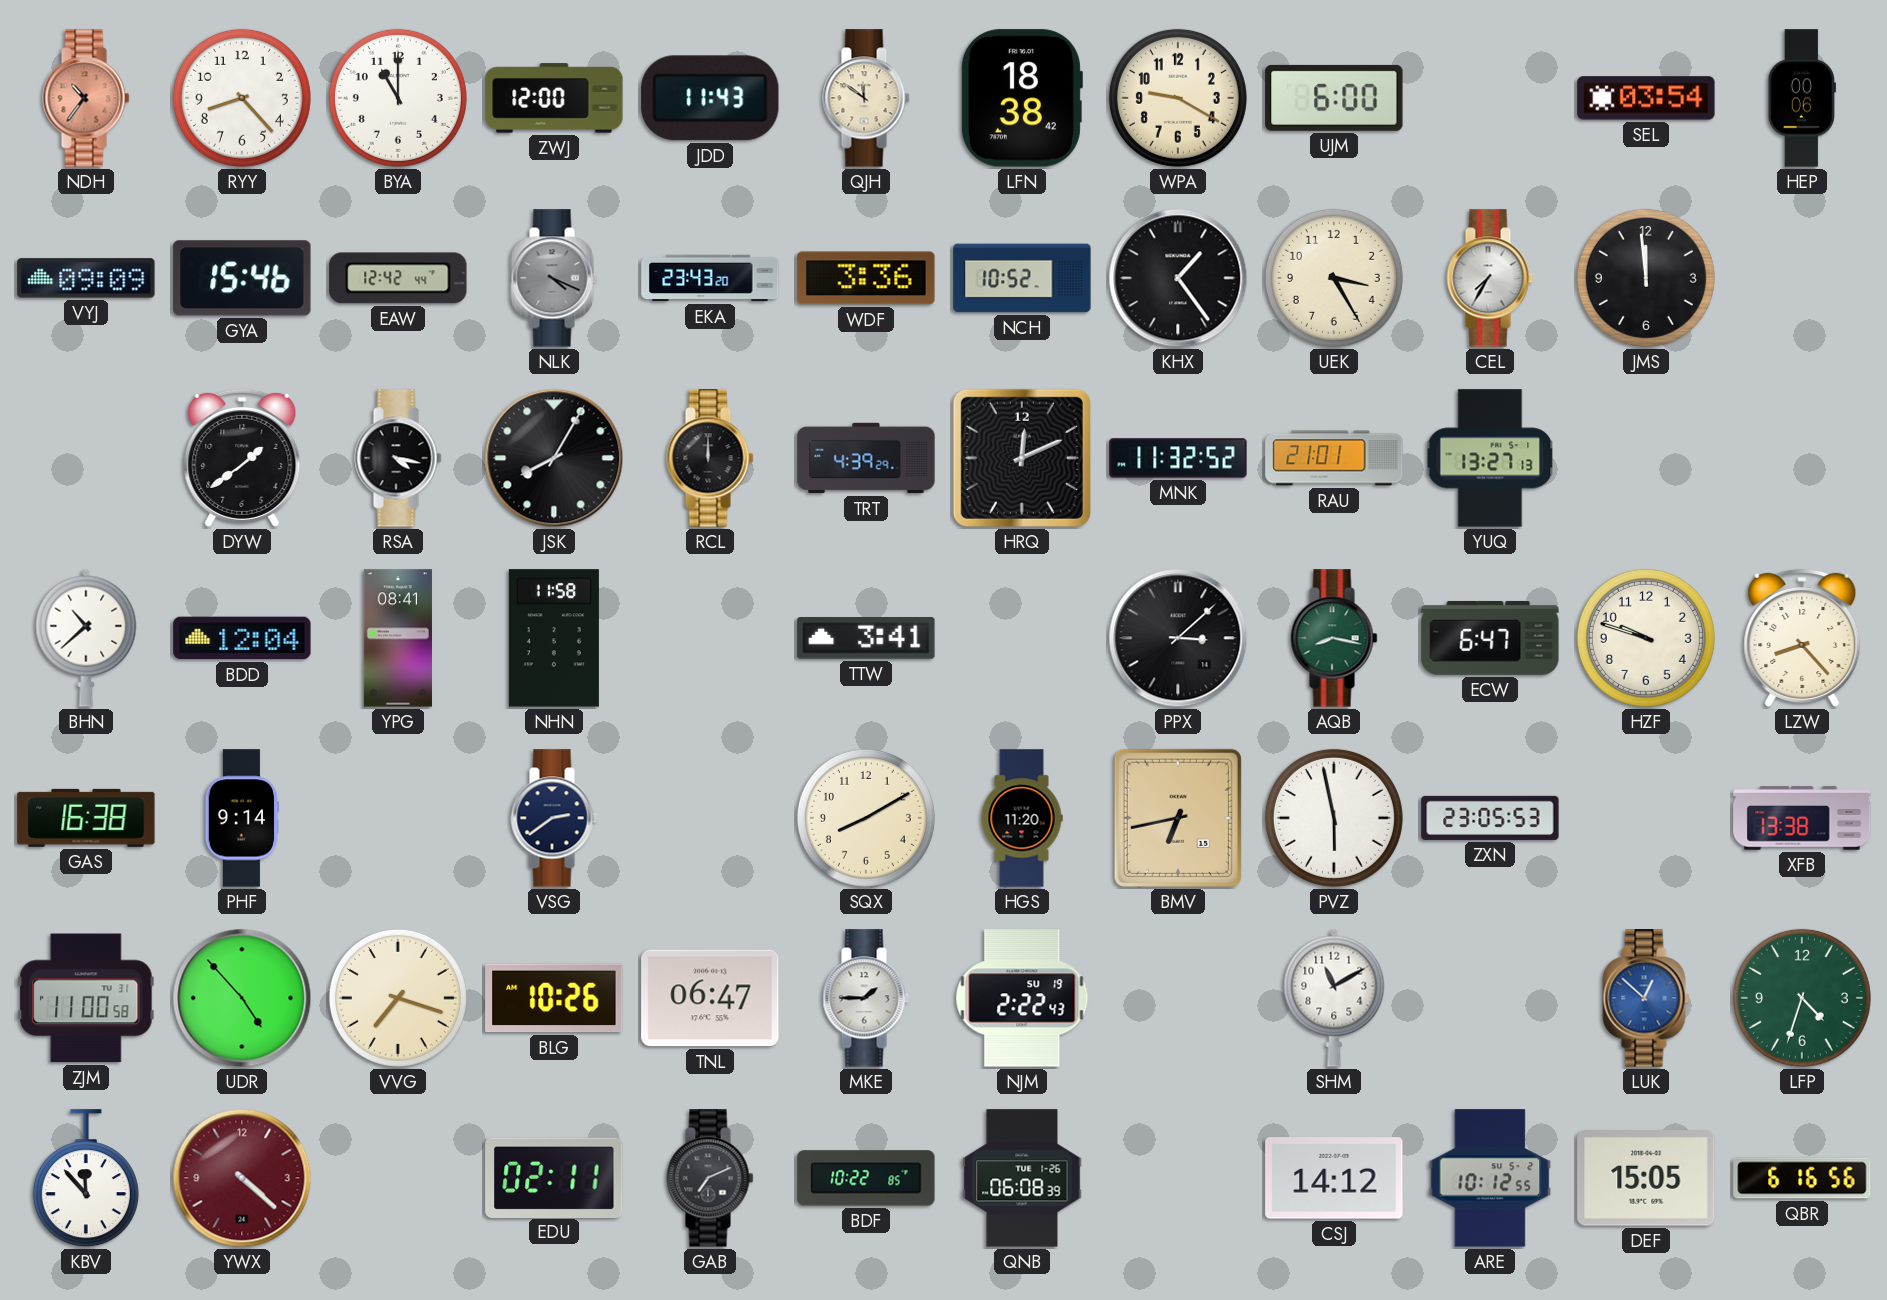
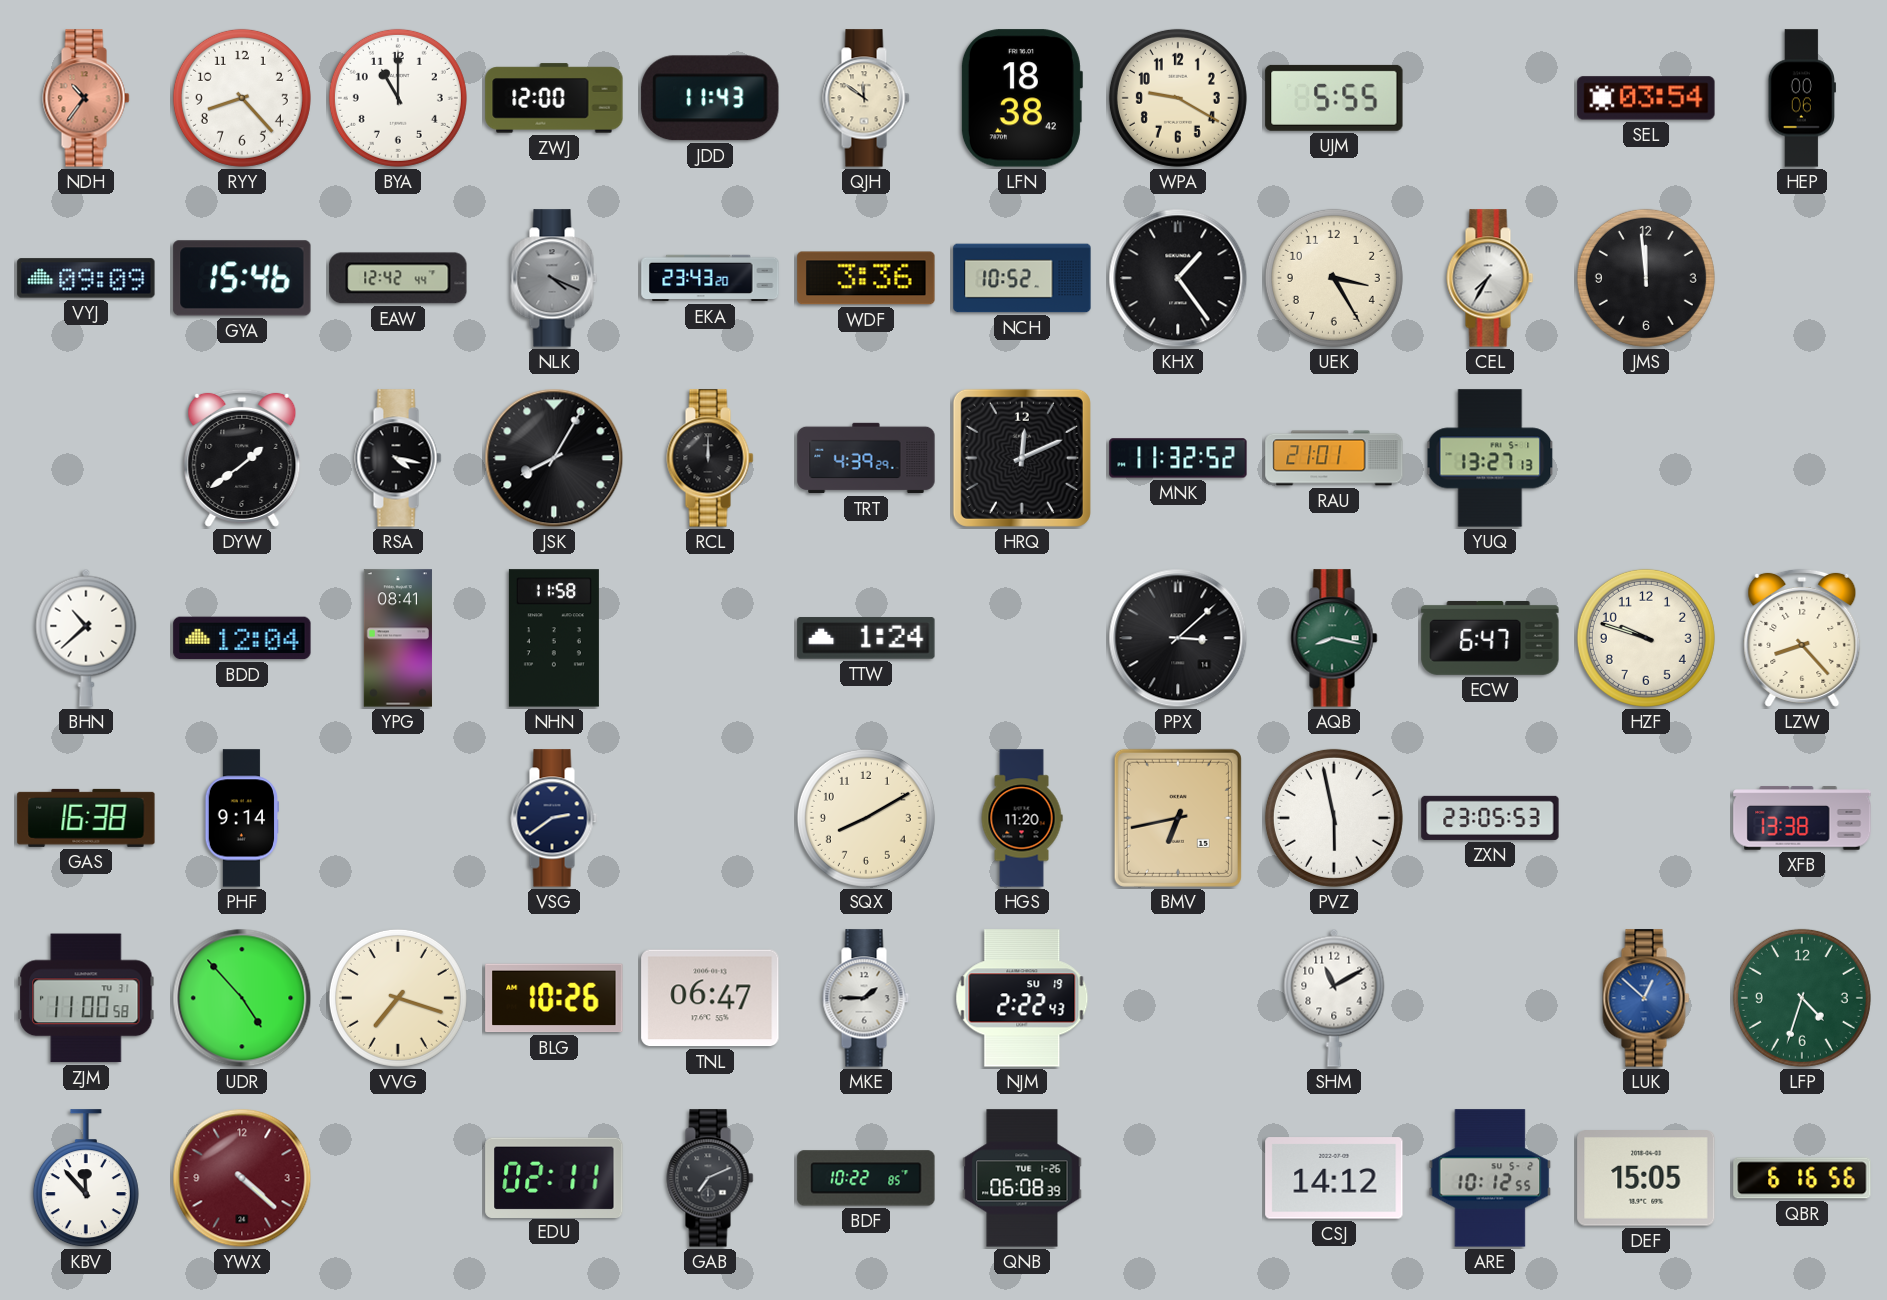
UJM: 6:00 -> 5:55 (1334, 98)
TTW: 3:41 -> 1:24 (866, 638)
